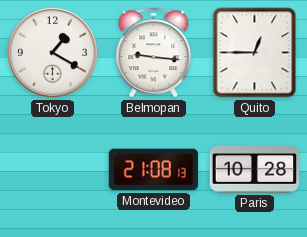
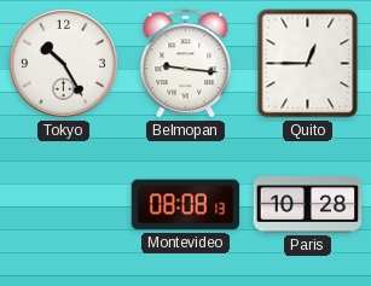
Tokyo: 1:20 -> 10:25 (64, 64)
Montevideo: 21:08 -> 08:08 (186, 205)
